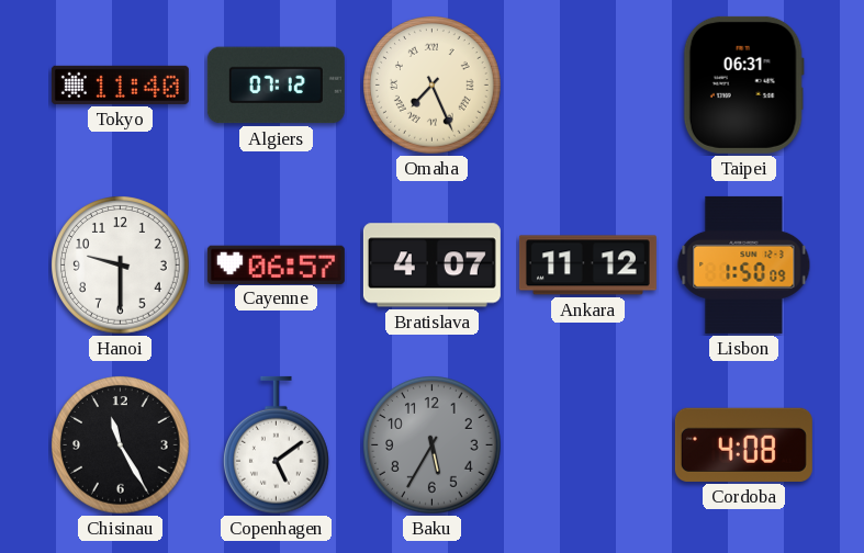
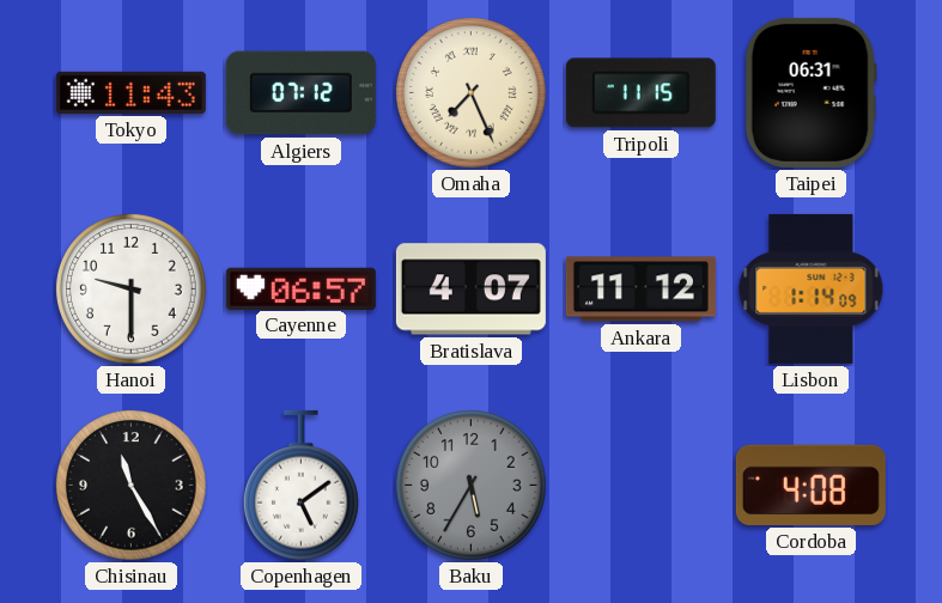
Tokyo: 11:40 -> 11:43 (130, 92)
Tripoli: none -> 11:15 (640, 93)
Lisbon: 1:50 -> 1:14 (812, 288)
